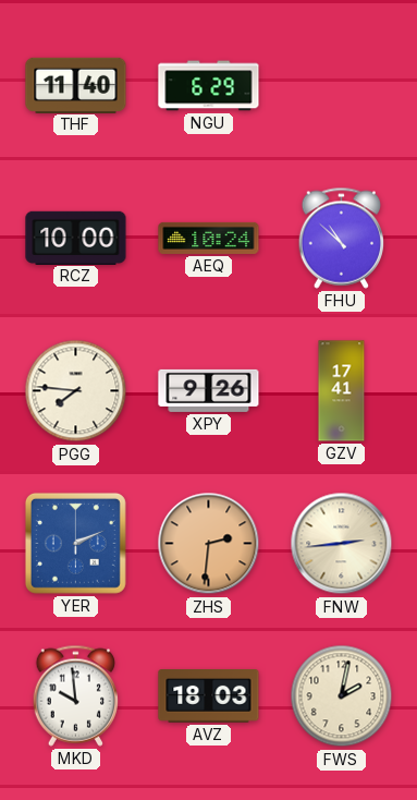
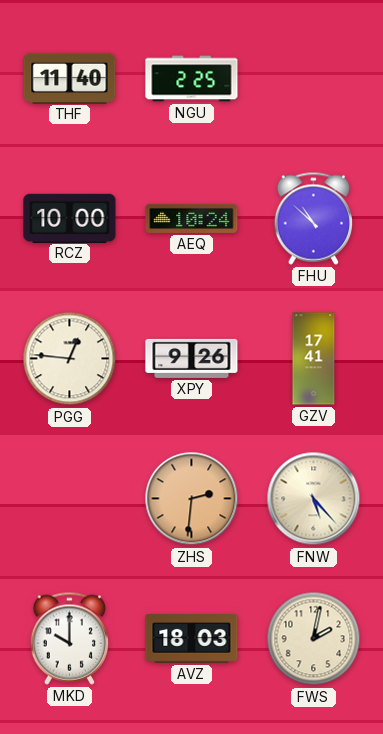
NGU: 6:29 -> 2:25 (192, 79)
PGG: 7:46 -> 12:46 (70, 359)
YER: 2:11 -> none (75, 543)
FNW: 2:44 -> 5:23 (314, 499)
MKD: 9:59 -> 10:00 (69, 638)
